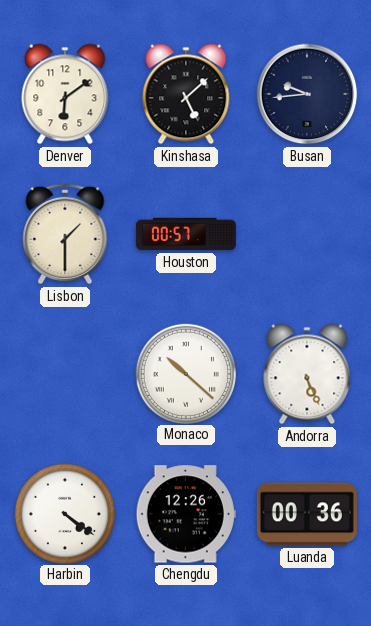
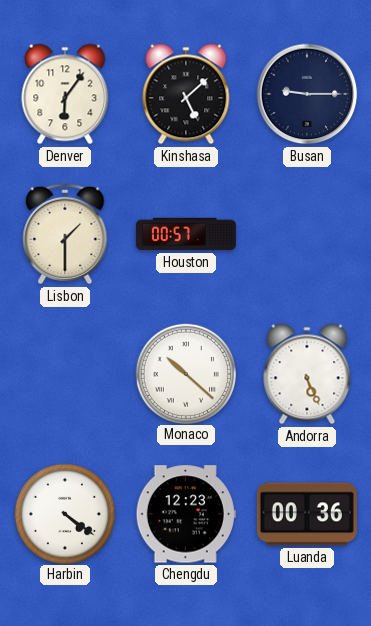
Denver: 6:09 -> 6:06 (65, 94)
Busan: 9:44 -> 9:15 (307, 94)
Chengdu: 12:26 -> 12:23 (186, 514)
